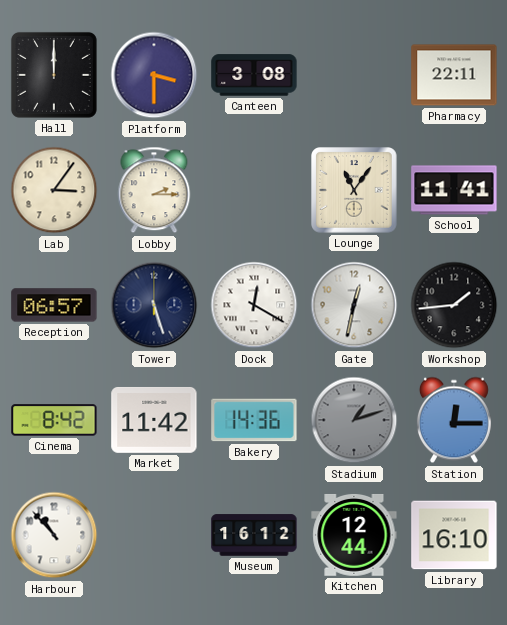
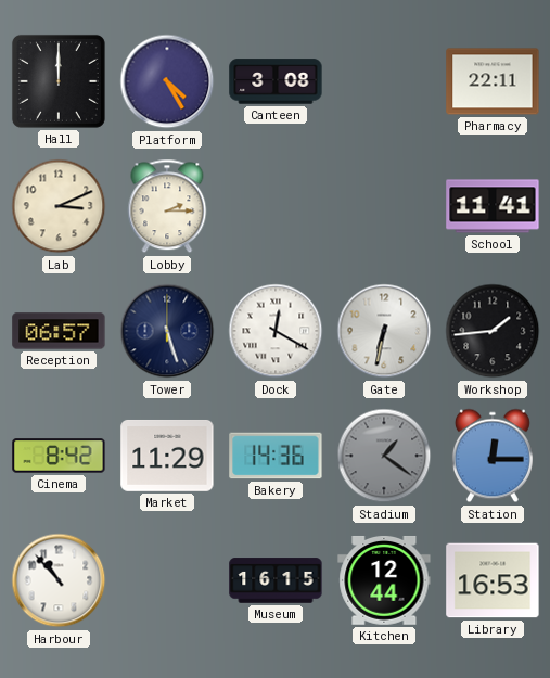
Platform: 3:30 -> 4:25 (167, 81)
Lab: 3:06 -> 3:11 (59, 206)
Lounge: 11:06 -> none (355, 191)
Gate: 12:32 -> 6:32 (384, 331)
Market: 11:42 -> 11:29 (167, 456)
Stadium: 1:12 -> 1:21 (384, 456)
Museum: 16:12 -> 16:15 (276, 580)
Library: 16:10 -> 16:53 (493, 580)
